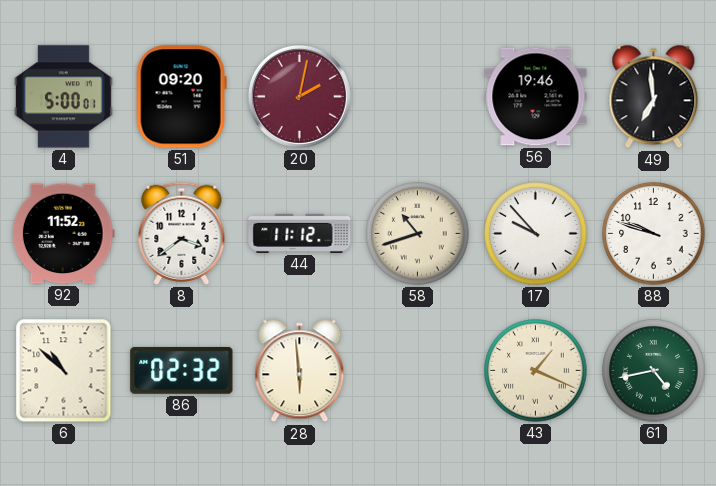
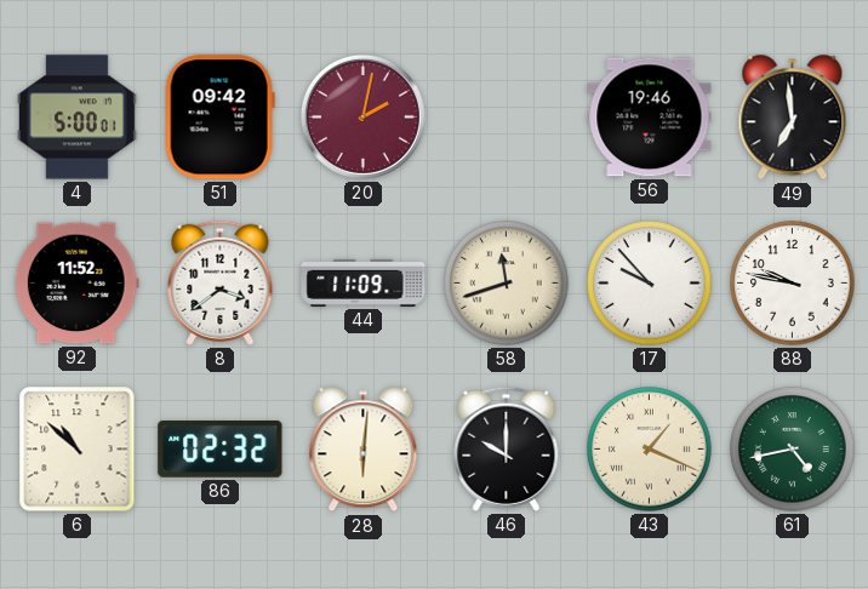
51: 09:20 -> 09:42 (219, 118)
44: 11:12 -> 11:09 (364, 282)
58: 10:42 -> 11:42 (507, 284)
88: 9:48 -> 9:47 (793, 284)
28: 5:59 -> 6:01 (364, 450)
46: none -> 10:00 (507, 448)
